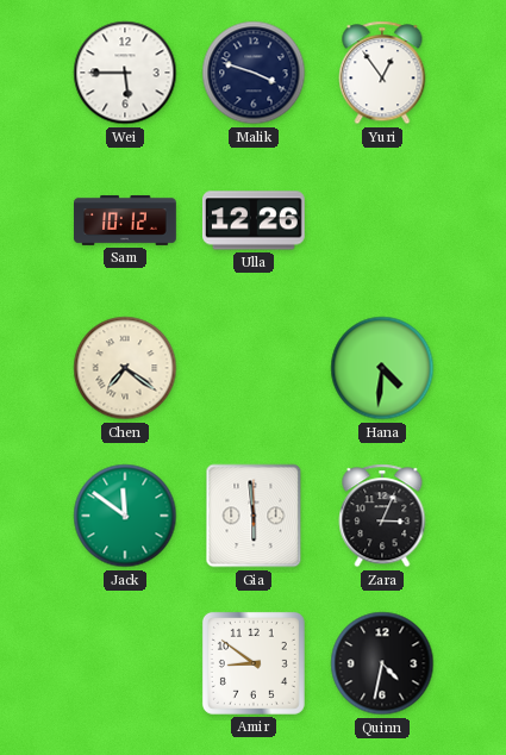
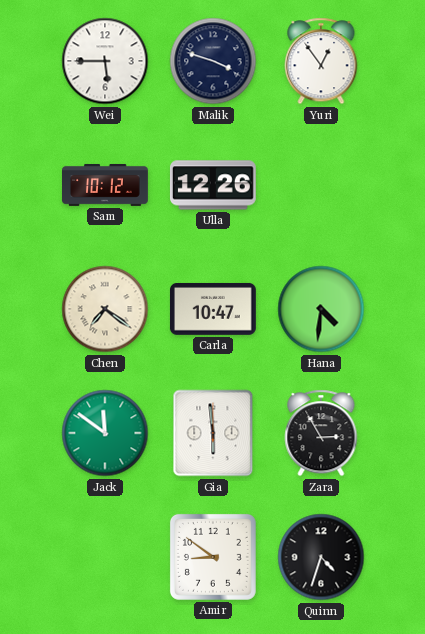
Carla: none -> 10:47 (213, 309)
Zara: 3:04 -> 2:55 (321, 433)
Quinn: 4:32 -> 4:33 (321, 557)
